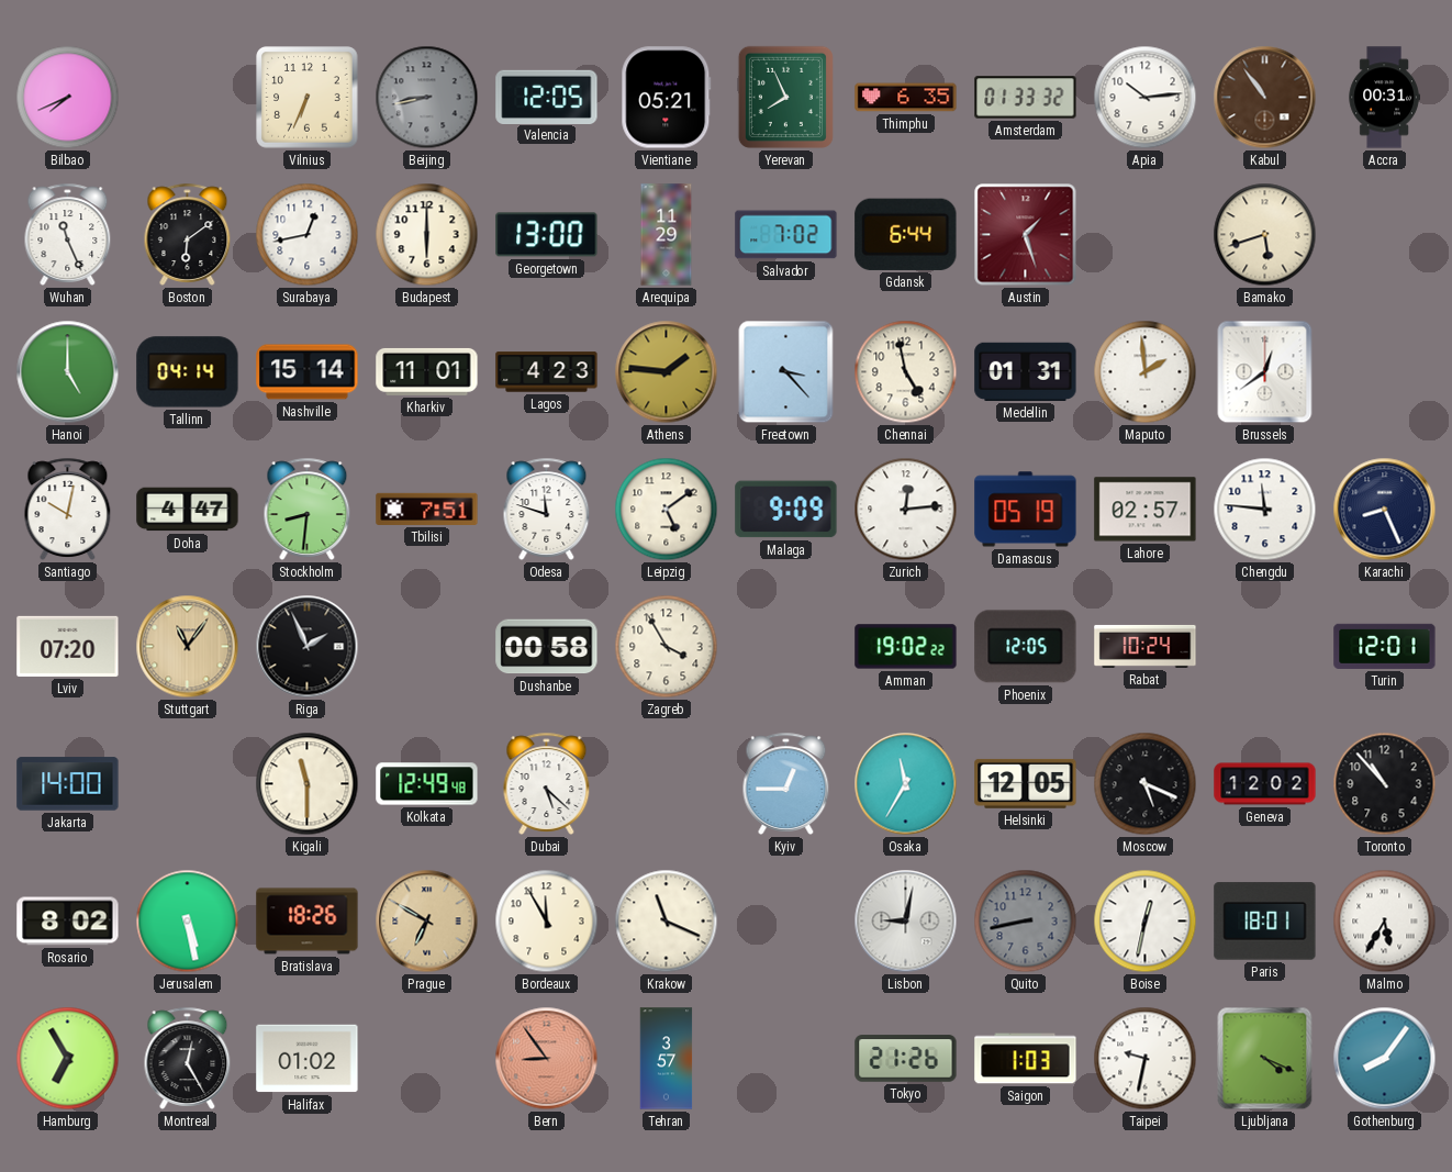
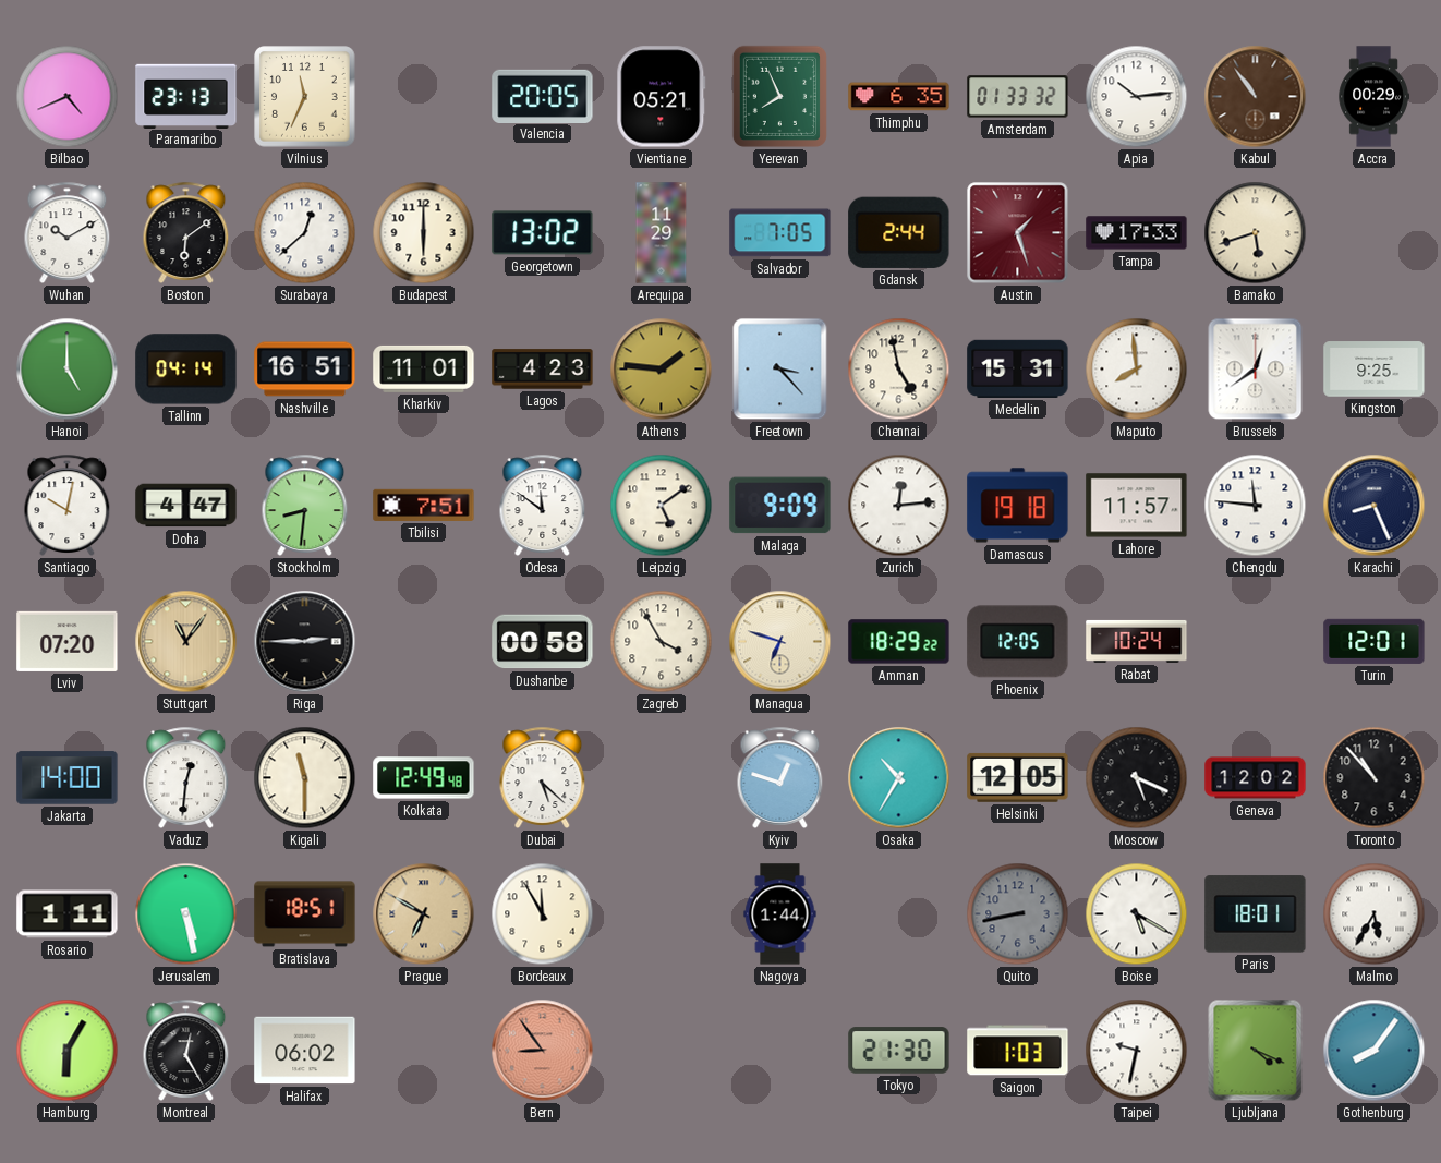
Bilbao: 7:41 -> 4:41 (68, 97)
Paramaribo: none -> 23:13 (186, 96)
Vilnius: 6:34 -> 11:34 (305, 97)
Beijing: 8:43 -> none (427, 98)
Valencia: 12:05 -> 20:05 (543, 96)
Accra: 00:31 -> 00:29 (1373, 97)
Wuhan: 11:26 -> 10:10 (68, 232)
Surabaya: 12:43 -> 12:38 (305, 233)
Georgetown: 13:00 -> 13:02 (543, 233)
Salvador: 7:02 -> 7:05 (780, 233)
Gdansk: 6:44 -> 2:44 (899, 232)
Tampa: none -> 17:33 (1137, 233)
Nashville: 15:14 -> 16:51 (305, 370)
Medellin: 01:31 -> 15:31 (1018, 368)
Maputo: 1:59 -> 7:59 (1137, 370)
Kingston: none -> 9:25 (1375, 370)
Odesa: 11:48 -> 11:51 (543, 505)
Damascus: 05:19 -> 19:18 (1018, 506)
Lahore: 02:57 -> 11:57 (1137, 506)
Riga: 1:56 -> 2:45 (305, 642)
Managua: none -> 6:48 (780, 642)
Amman: 19:02 -> 18:29 (899, 642)
Vaduz: none -> 12:31 (186, 777)
Kyiv: 12:45 -> 12:48 (780, 777)
Osaka: 11:35 -> 10:35 (899, 778)
Rosario: 8:02 -> 1:11 (68, 914)
Bratislava: 18:26 -> 18:51 (305, 914)
Krakow: 11:19 -> none (667, 922)
Nagoya: none -> 1:44 (780, 914)
Lisbon: 9:02 -> none (906, 922)
Boise: 12:32 -> 5:20 (1137, 914)
Hamburg: 6:55 -> 6:05 (68, 1051)
Halifax: 01:02 -> 06:02 (305, 1051)
Tehran: 3:57 -> none (667, 1059)
Tokyo: 21:26 -> 21:30 (899, 1051)
